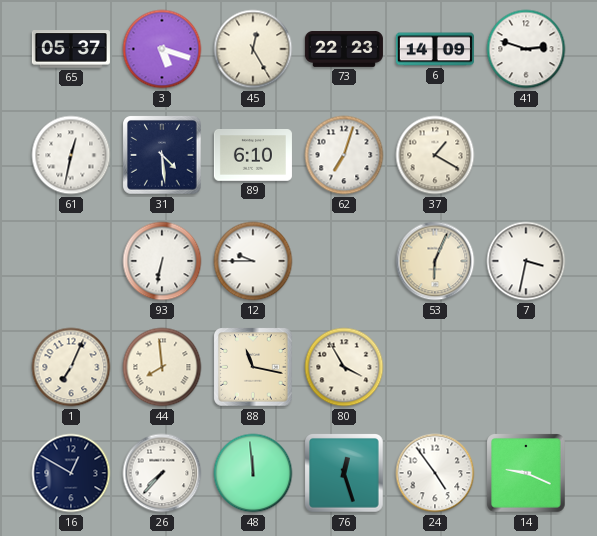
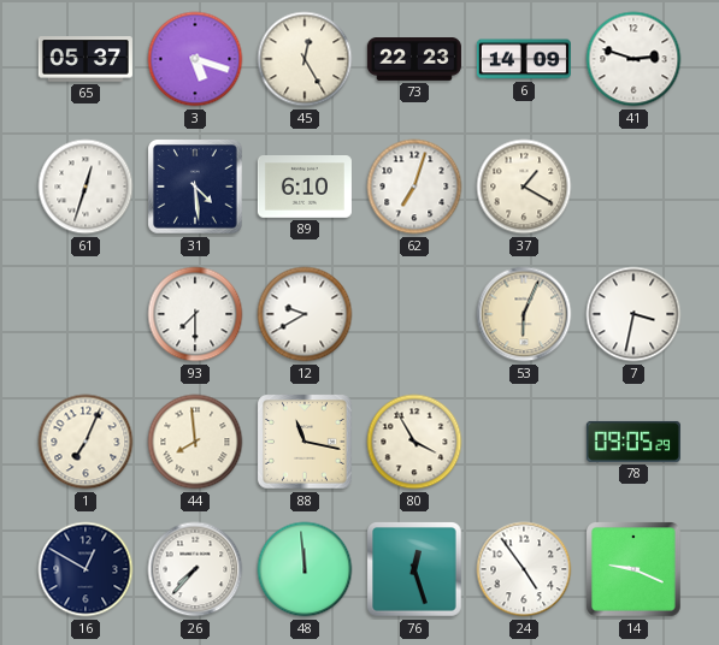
61: 12:32 -> 12:33 (86, 187)
93: 6:32 -> 7:30 (195, 314)
12: 9:45 -> 9:40 (305, 314)
78: none -> 09:05 (633, 442)
